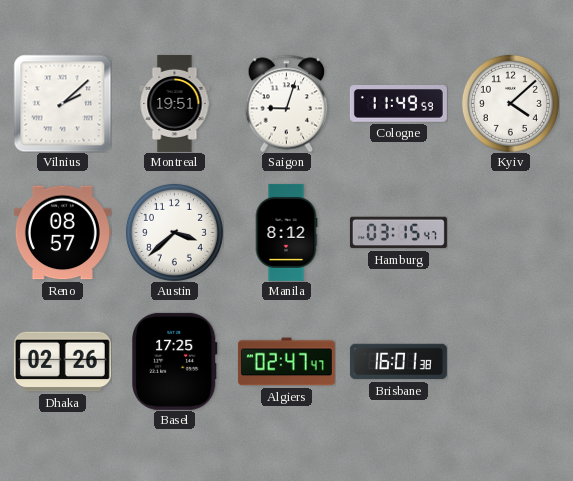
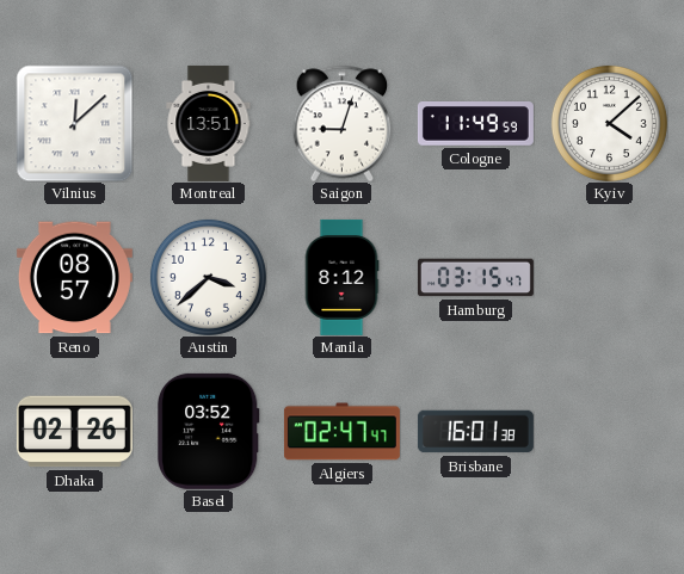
Vilnius: 2:08 -> 12:08 (74, 123)
Montreal: 19:51 -> 13:51 (209, 123)
Basel: 17:25 -> 03:52 (209, 431)
